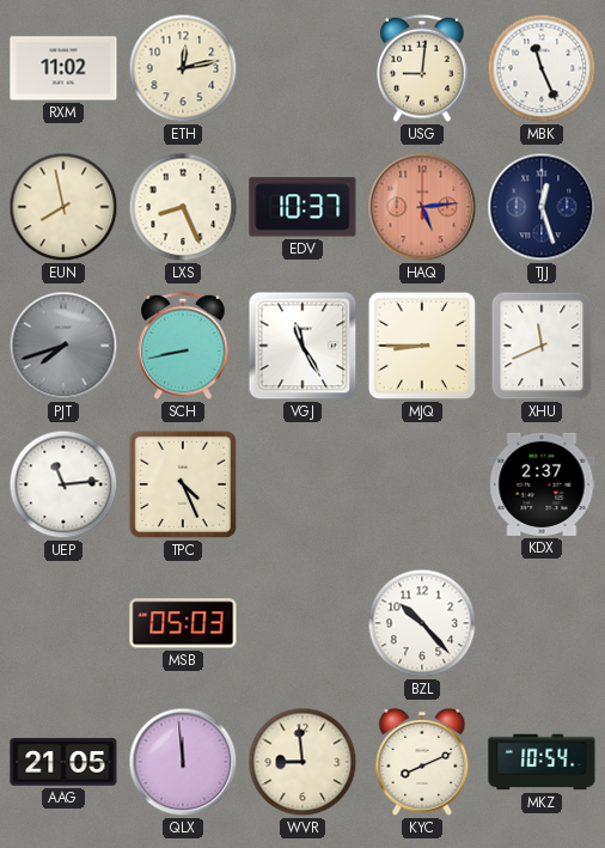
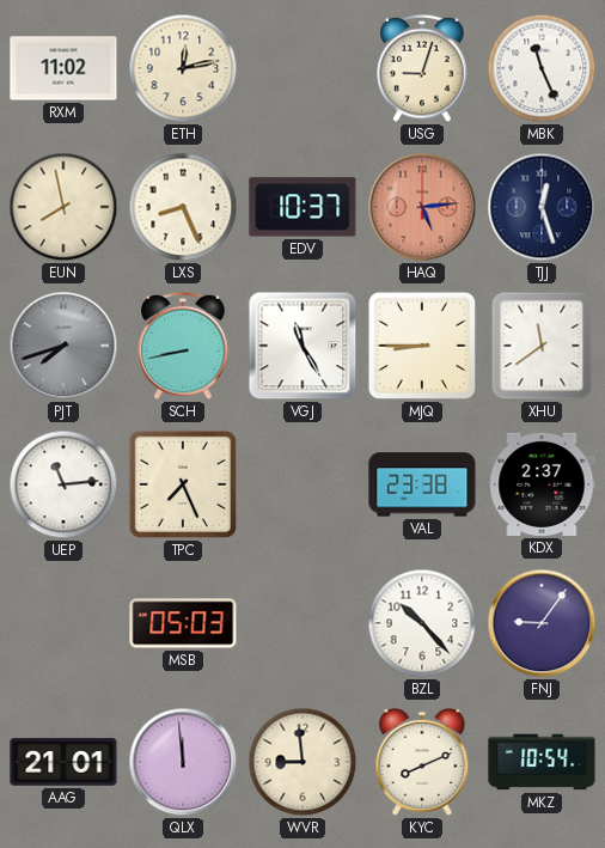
USG: 9:01 -> 9:03 (422, 68)
XHU: 11:41 -> 11:39 (542, 346)
TPC: 4:26 -> 7:26 (183, 484)
VAL: none -> 23:38 (422, 484)
FNJ: none -> 9:06 (542, 623)
AAG: 21:05 -> 21:01 (63, 762)
